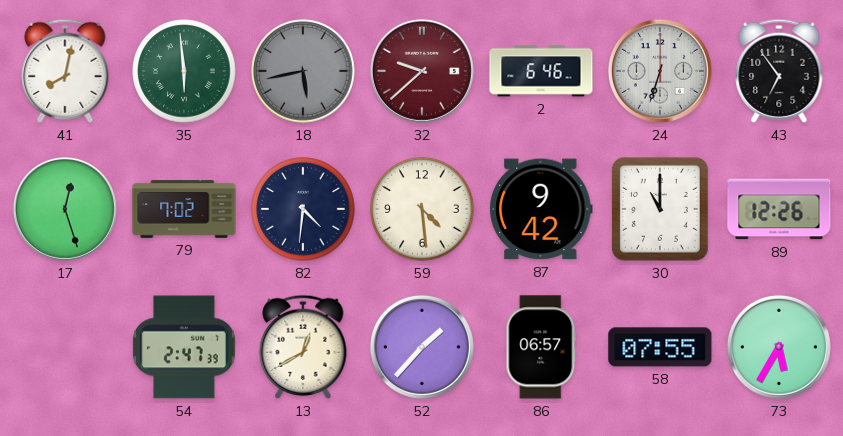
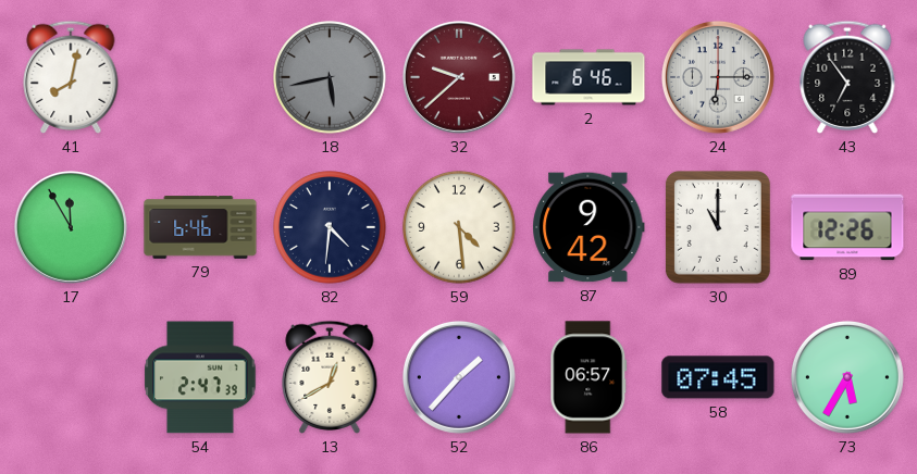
35: 5:59 -> none (184, 71)
24: 6:33 -> 6:15 (718, 77)
17: 12:27 -> 11:55 (71, 227)
79: 7:02 -> 6:46 (200, 227)
58: 07:55 -> 07:45 (718, 377)
